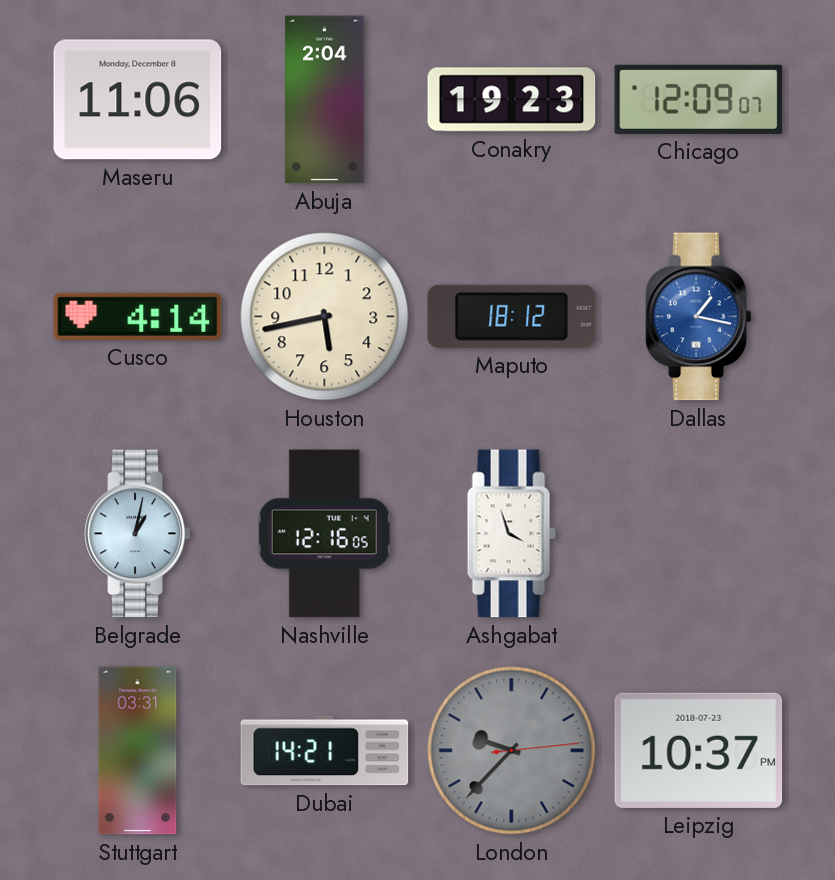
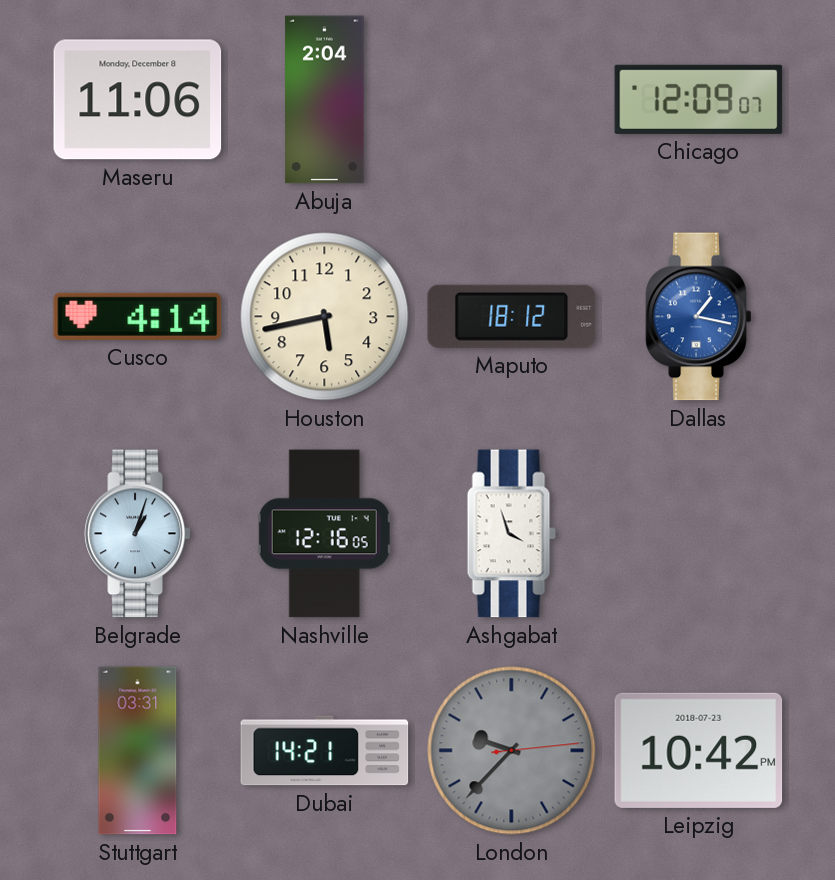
Conakry: 19:23 -> none (512, 100)
Belgrade: 1:02 -> 1:03 (138, 534)
Leipzig: 10:37 -> 10:42 (699, 750)
